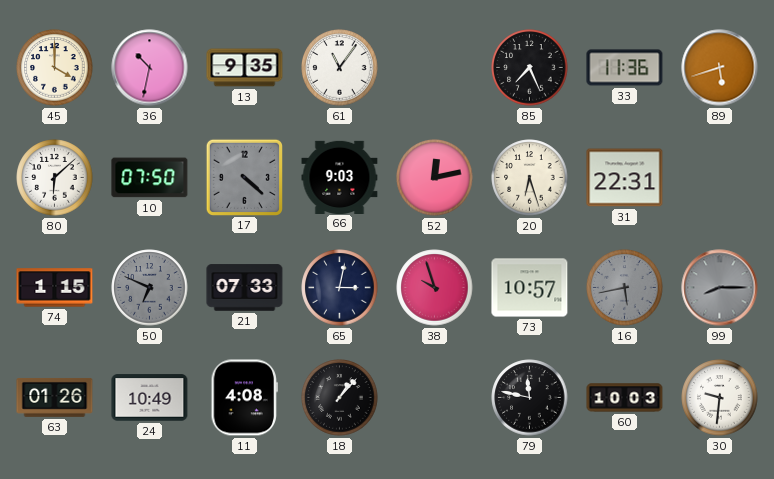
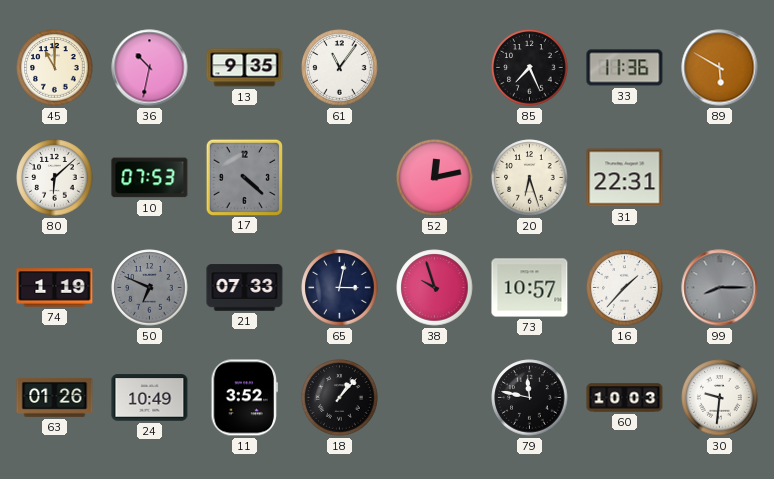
45: 4:00 -> 11:00 (55, 68)
89: 5:42 -> 5:50 (720, 68)
10: 07:50 -> 07:53 (150, 178)
66: 9:03 -> none (340, 177)
74: 1:15 -> 1:19 (55, 288)
16: 5:43 -> 1:37 (625, 288)
16 dial: grey -> white (625, 288)
11: 4:08 -> 3:52 (244, 398)
